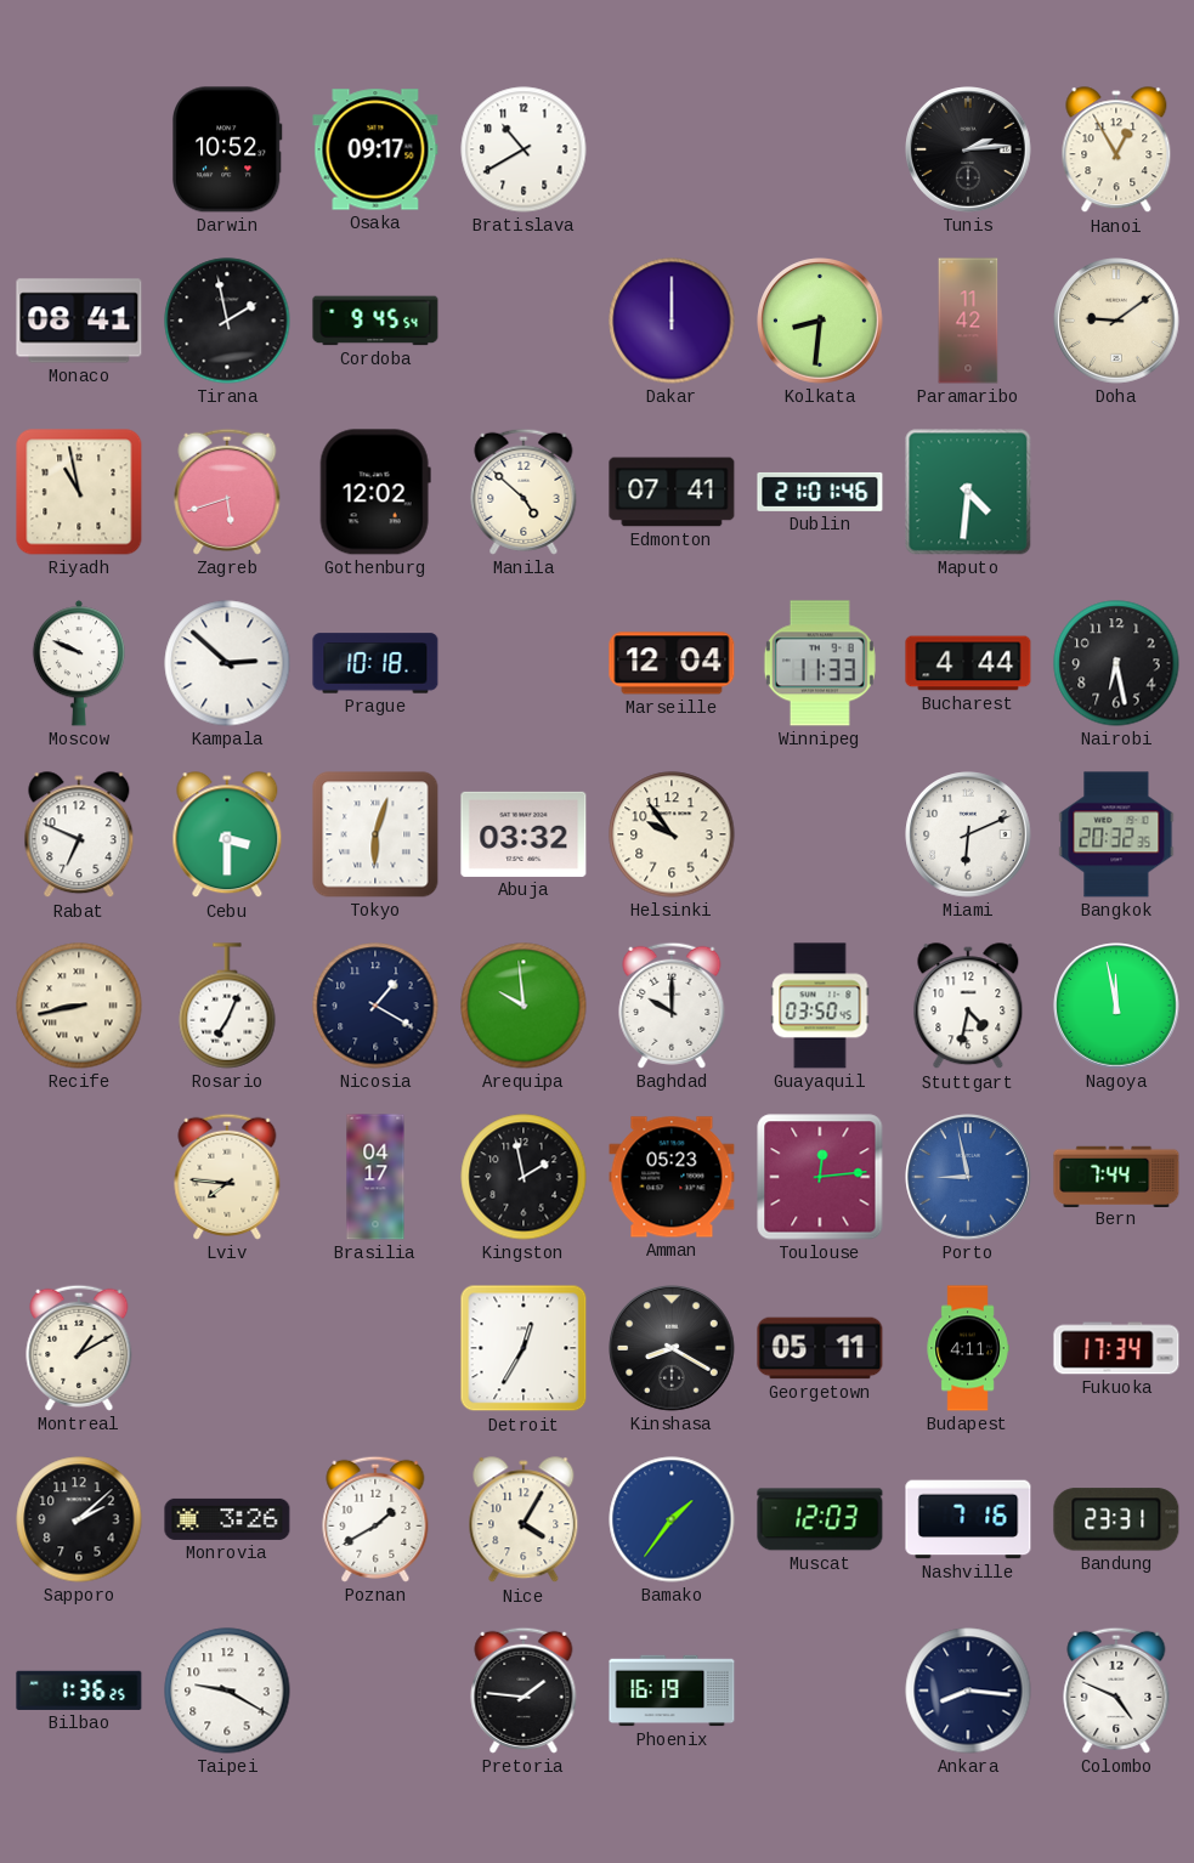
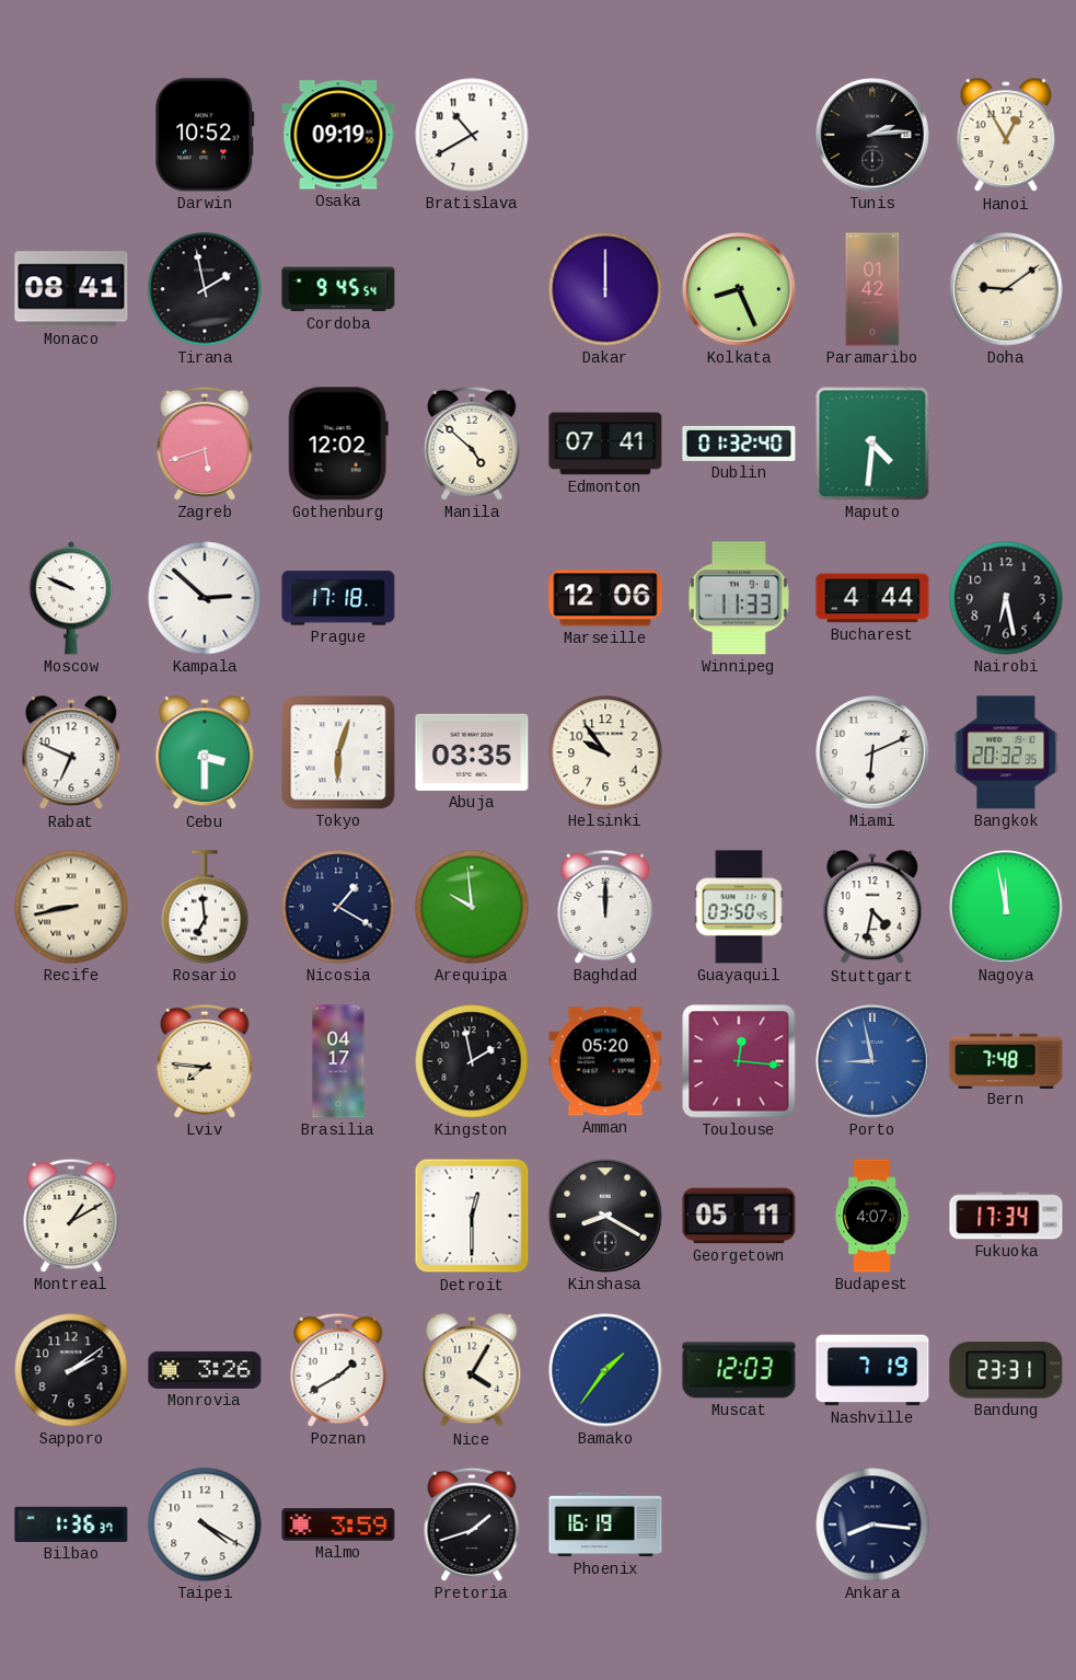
Osaka: 09:17 -> 09:19 (338, 135)
Kolkata: 8:31 -> 8:26 (739, 289)
Paramaribo: 11:42 -> 01:42 (872, 289)
Riyadh: 10:58 -> none (79, 492)
Dublin: 21:01 -> 01:32 (739, 444)
Prague: 10:18 -> 17:18 (338, 598)
Marseille: 12:04 -> 12:06 (605, 598)
Abuja: 03:32 -> 03:35 (472, 752)
Rosario: 7:04 -> 6:59 (205, 907)
Baghdad: 10:00 -> 12:00 (605, 907)
Amman: 05:23 -> 05:20 (605, 1061)
Toulouse: 12:14 -> 12:16 (739, 1061)
Bern: 7:44 -> 7:48 (1006, 1060)
Detroit: 12:35 -> 12:30 (472, 1216)
Budapest: 4:11 -> 4:07 (872, 1216)
Sapporo: 2:08 -> 2:09 (71, 1370)
Nashville: 7:16 -> 7:19 (872, 1370)
Bilbao: 1:36:25 -> 1:36:37 (71, 1524)
Taipei: 9:20 -> 4:20 (205, 1524)
Malmo: none -> 3:59 (338, 1524)
Pretoria: 1:46 -> 1:42 (472, 1524)
Colombo: 4:49 -> none (1116, 1691)
